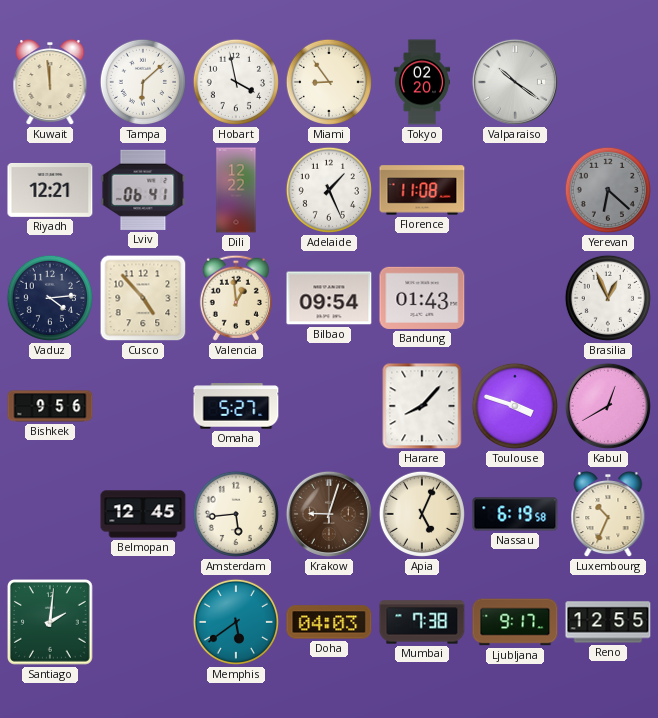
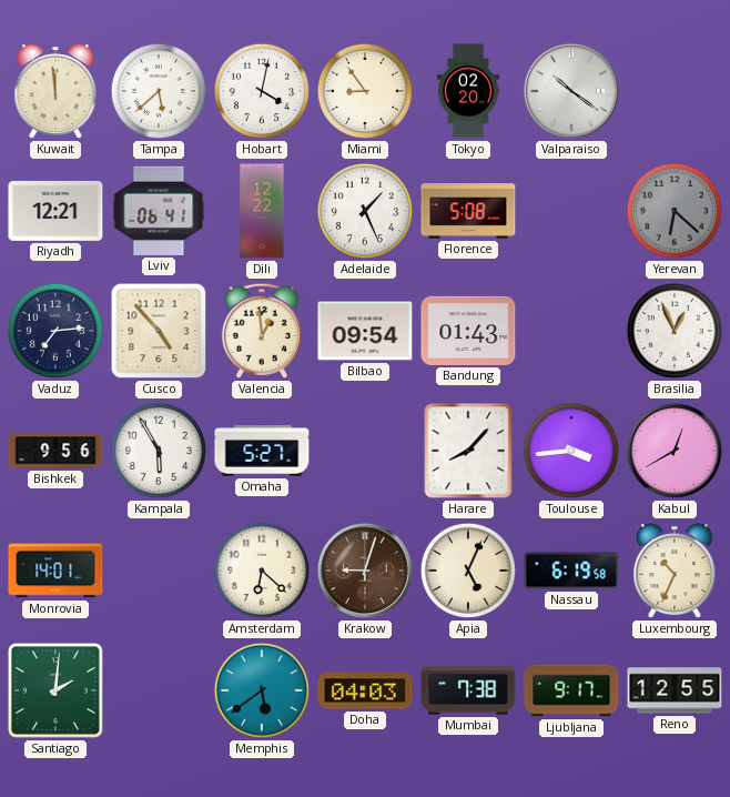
Tampa: 6:08 -> 5:38 (159, 91)
Hobart: 3:58 -> 4:02 (262, 91)
Florence: 11:08 -> 5:08 (468, 211)
Vaduz: 4:14 -> 7:14 (55, 331)
Kampala: none -> 5:55 (159, 451)
Toulouse: 3:48 -> 3:44 (571, 451)
Monrovia: none -> 14:01 (55, 571)
Belmopan: 12:45 -> none (143, 514)
Amsterdam: 5:44 -> 6:22 (262, 571)
